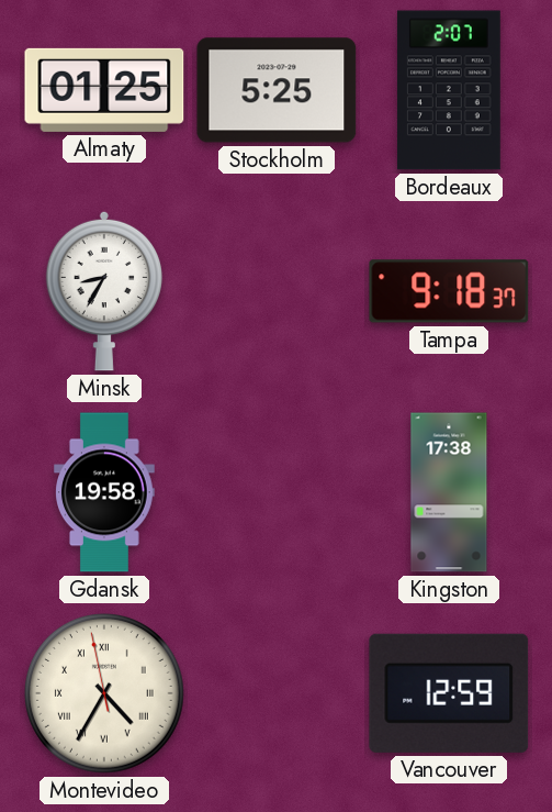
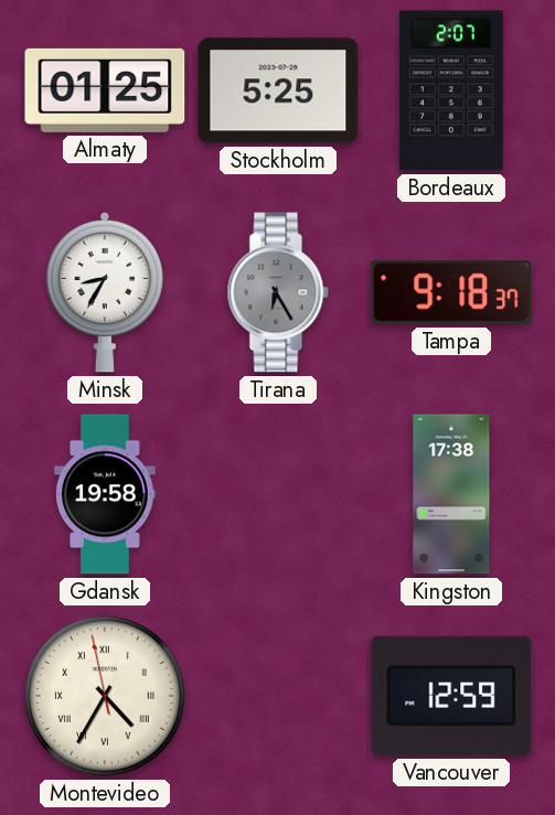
Tirana: none -> 6:25 (278, 292)
